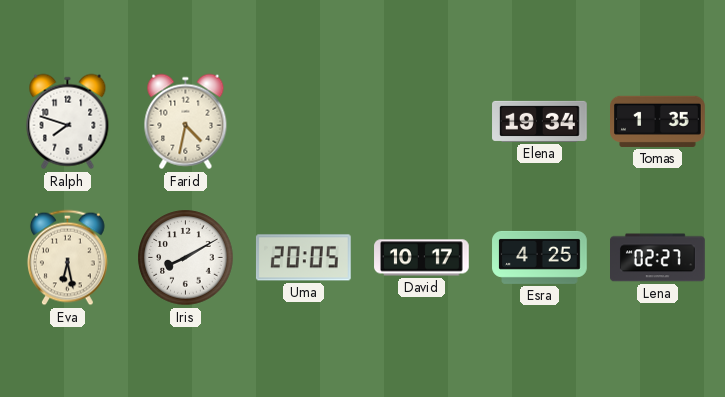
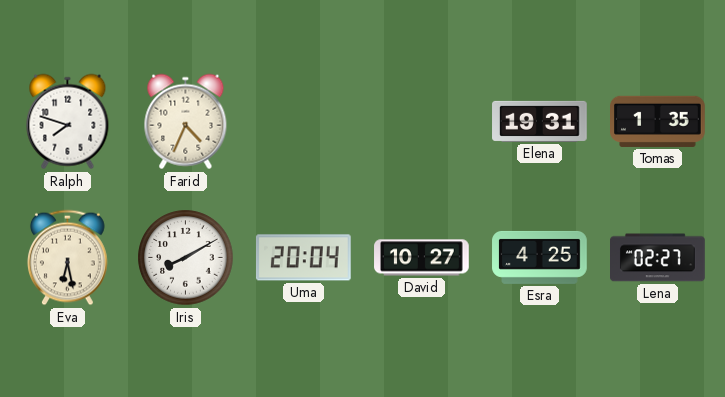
Farid: 4:32 -> 4:34 (186, 122)
Elena: 19:34 -> 19:31 (540, 121)
Uma: 20:05 -> 20:04 (303, 258)
David: 10:17 -> 10:27 (422, 258)
